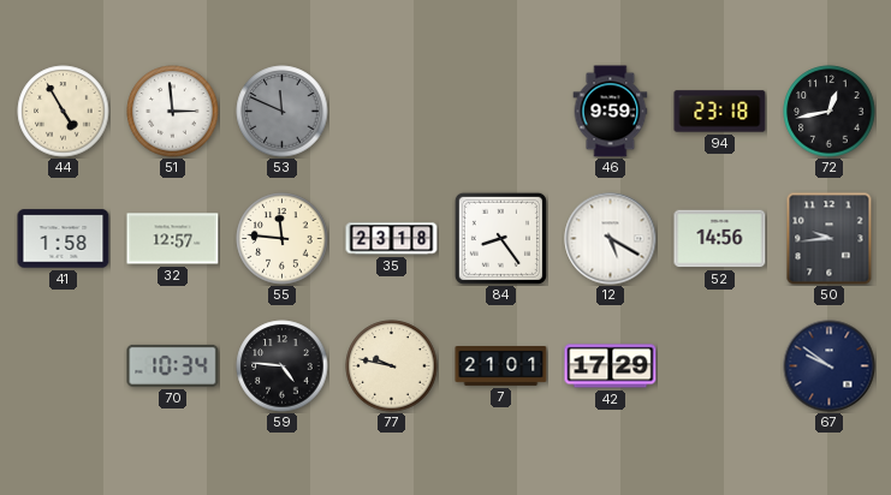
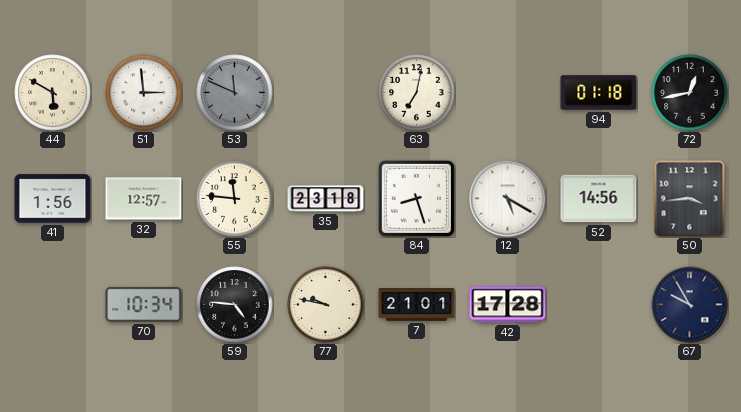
44: 4:55 -> 5:50 (53, 93)
63: none -> 7:02 (417, 93)
46: 9:59 -> none (611, 112)
94: 23:18 -> 01:18 (599, 93)
41: 1:58 -> 1:56 (53, 199)
84: 8:24 -> 8:27 (416, 198)
50: 9:44 -> 3:44 (690, 199)
42: 17:29 -> 17:28 (508, 305)
67: 9:51 -> 9:55 (690, 305)
